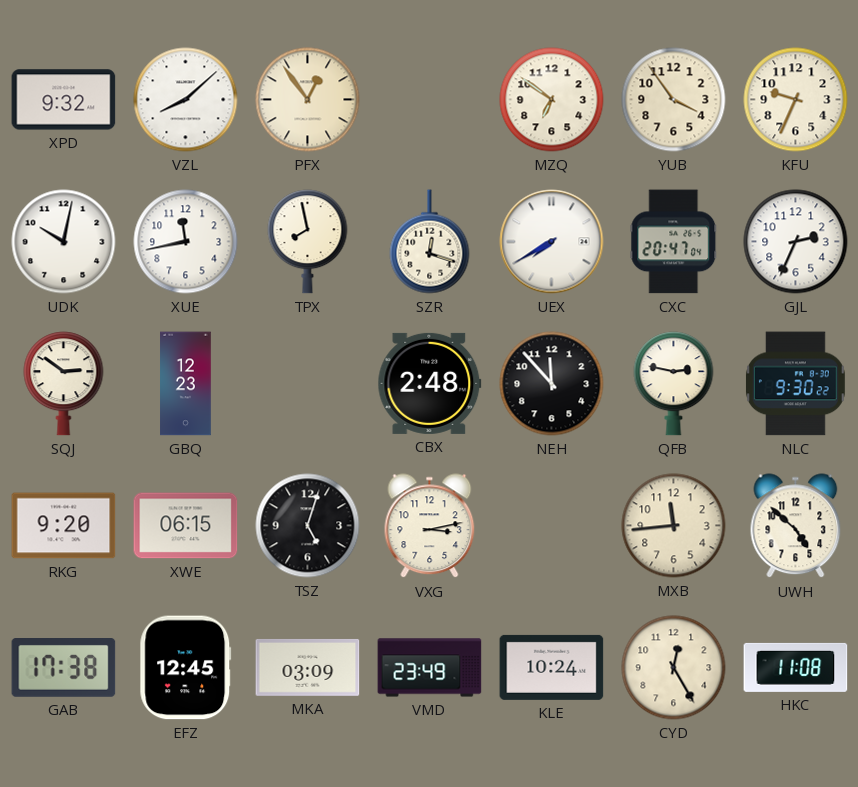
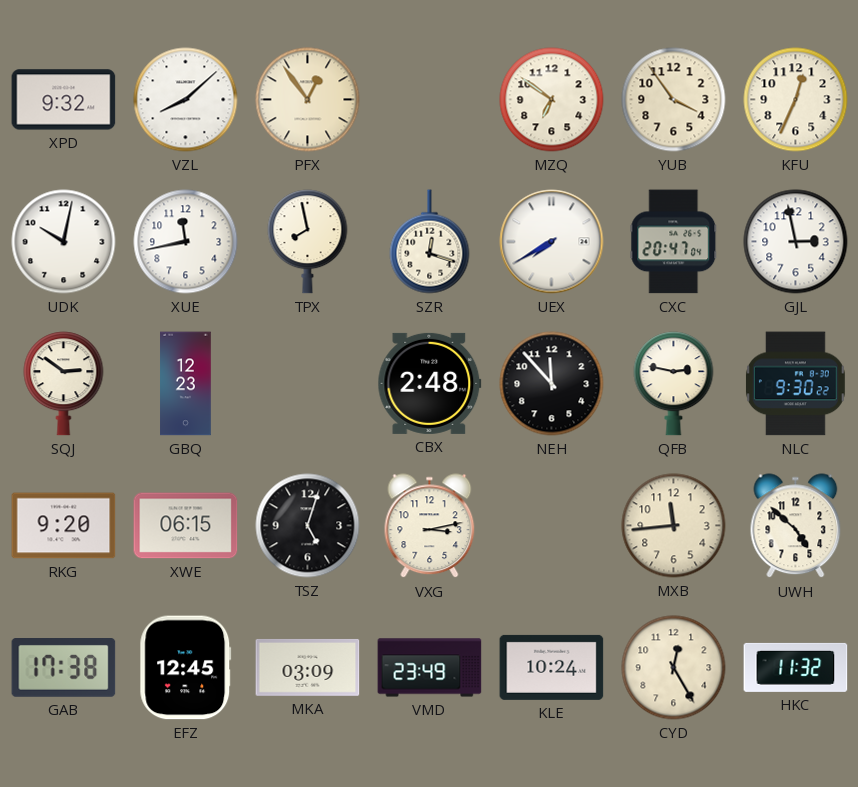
KFU: 9:34 -> 12:34 (796, 100)
GJL: 2:34 -> 2:58 (796, 242)
HKC: 11:08 -> 11:32 (796, 667)
